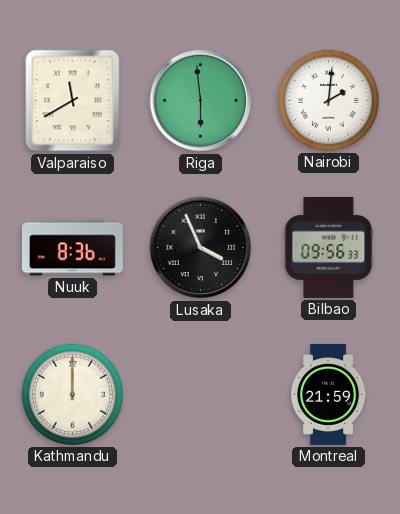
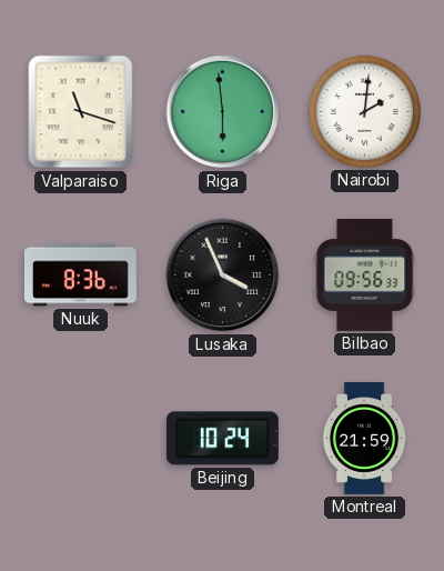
Valparaiso: 11:40 -> 11:18 (81, 112)
Kathmandu: 12:00 -> none (72, 394)
Beijing: none -> 10:24 (222, 439)
